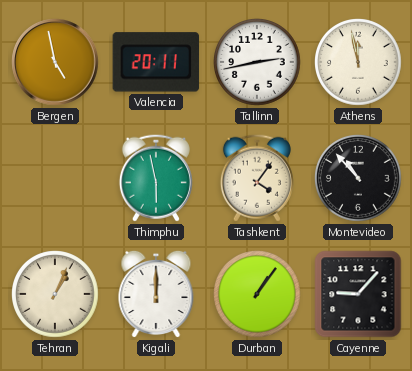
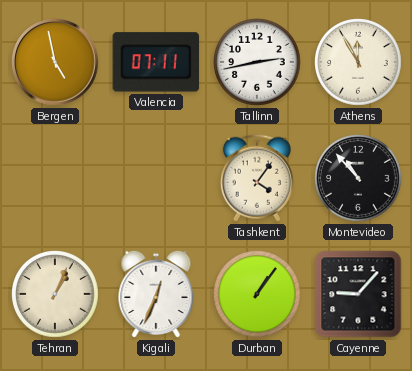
Valencia: 20:11 -> 07:11 (156, 62)
Athens: 11:58 -> 11:55 (359, 63)
Thimphu: 5:58 -> none (156, 178)
Kigali: 12:00 -> 12:34 (156, 294)
